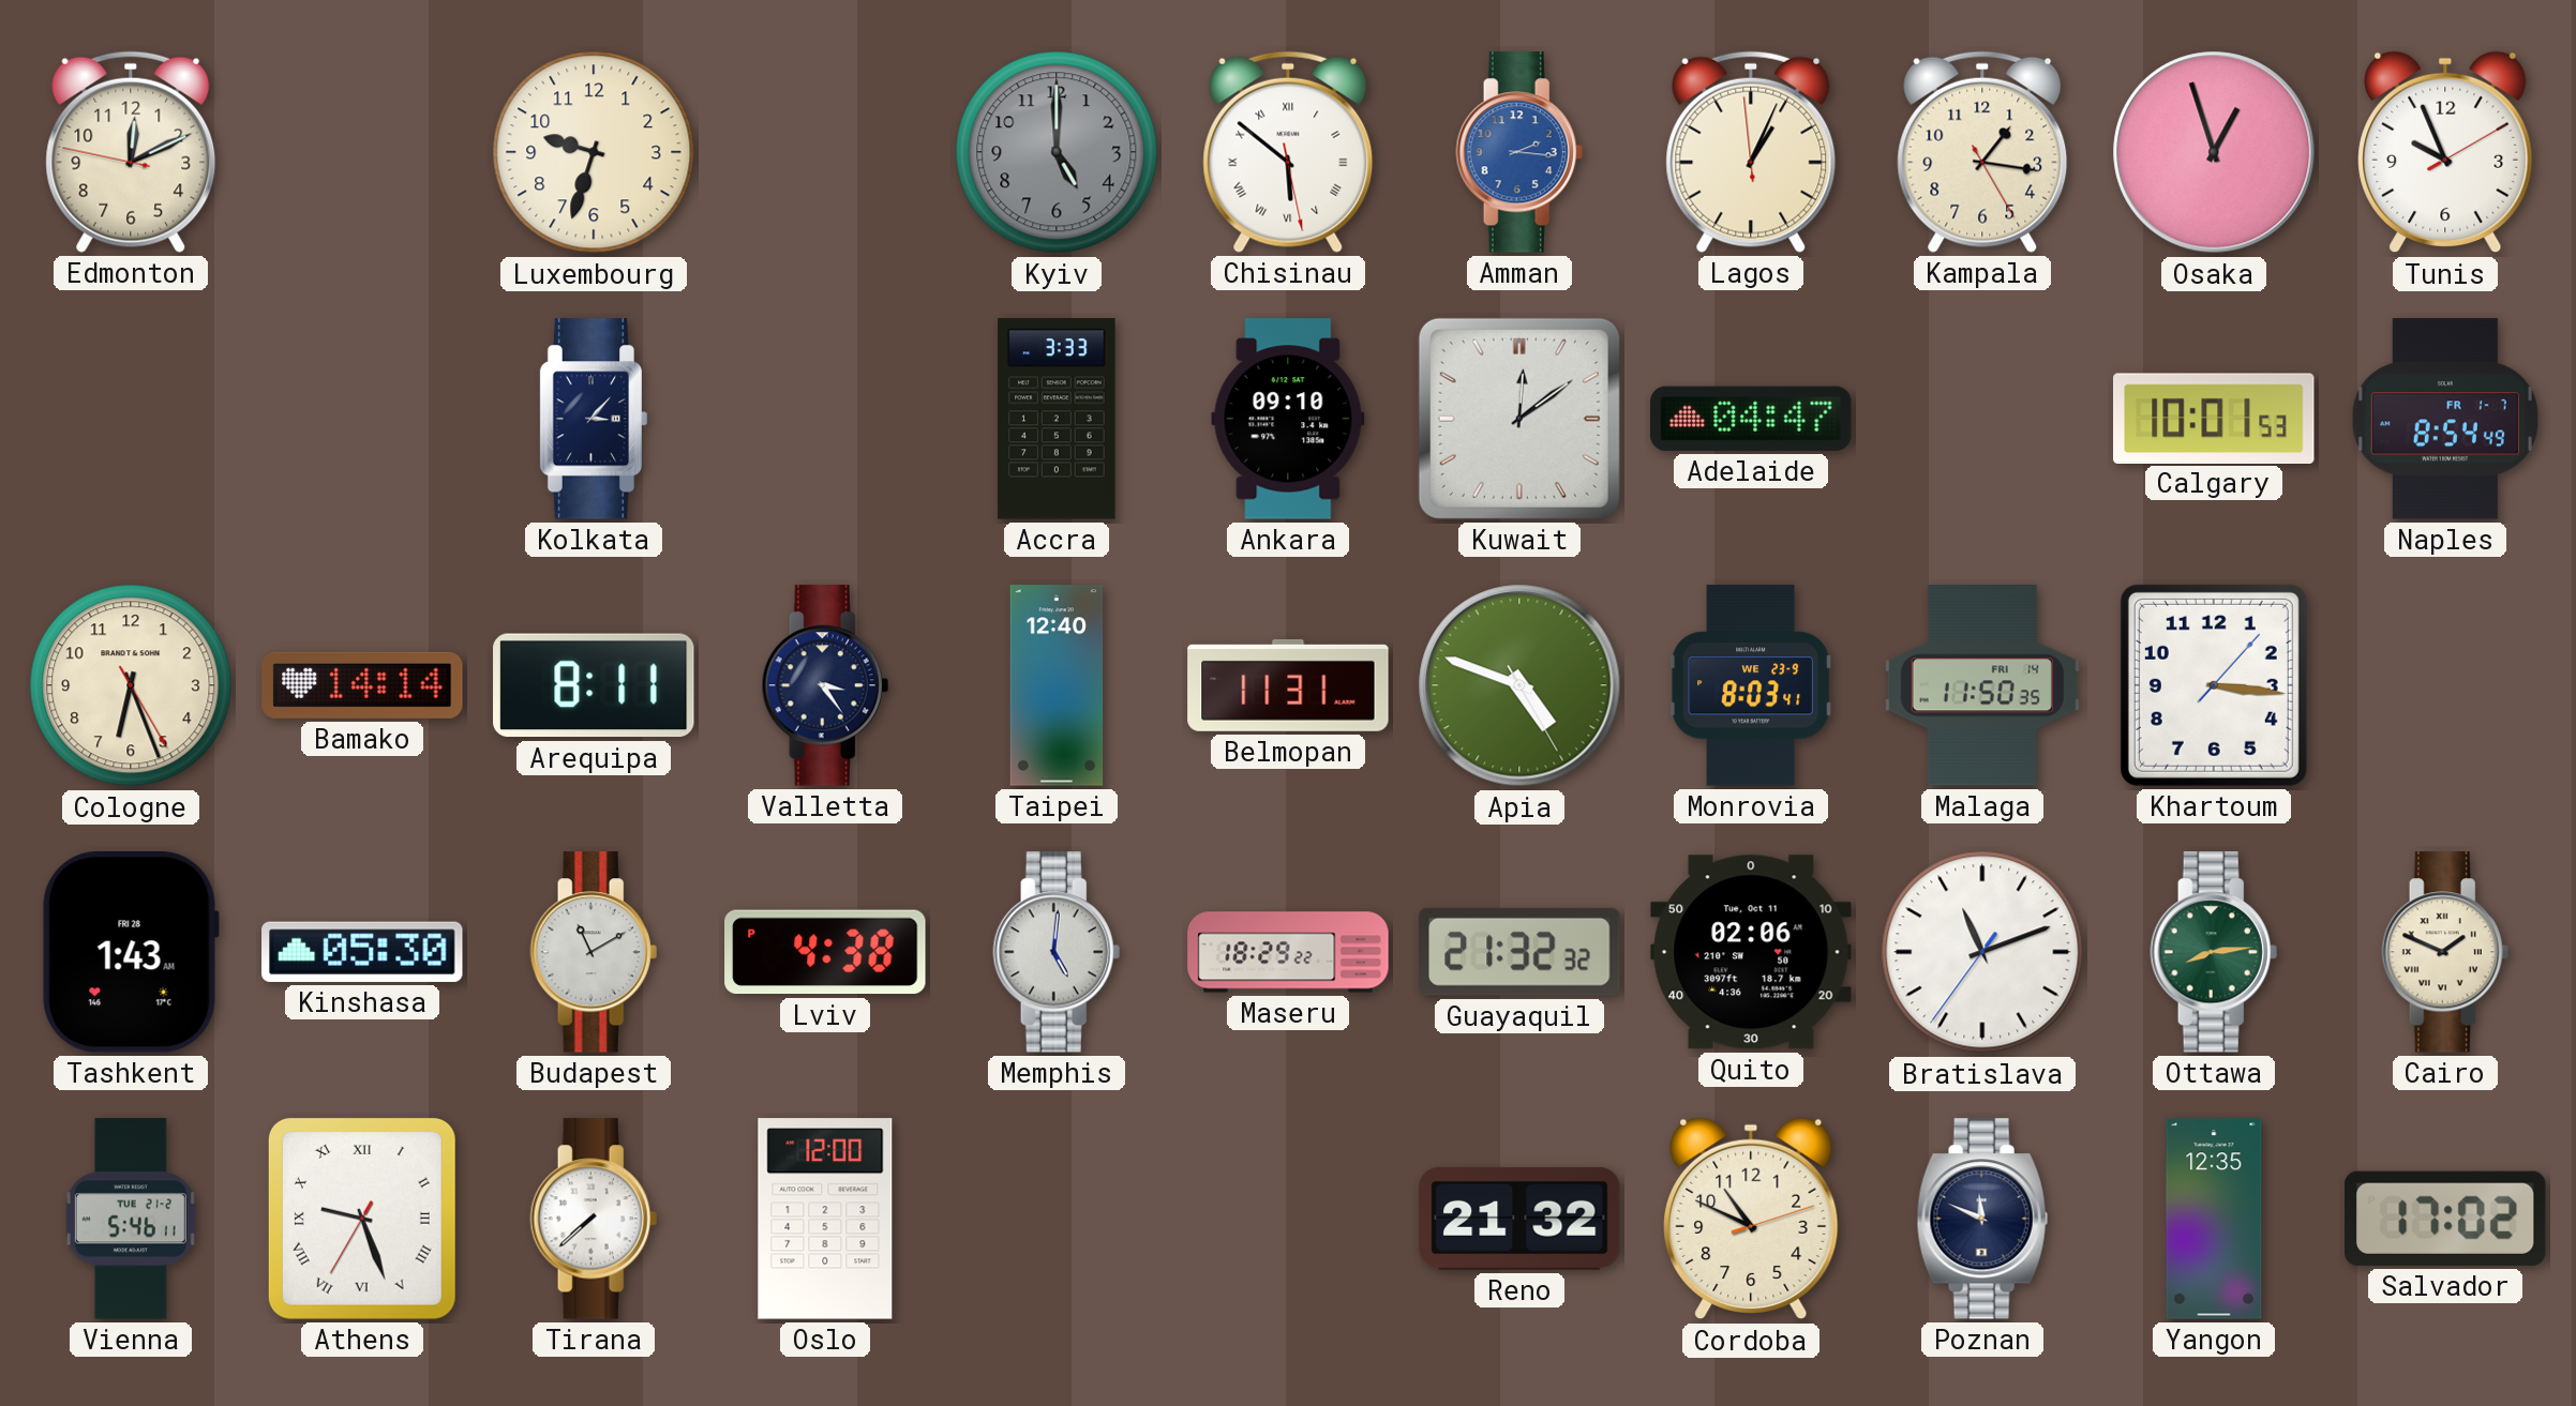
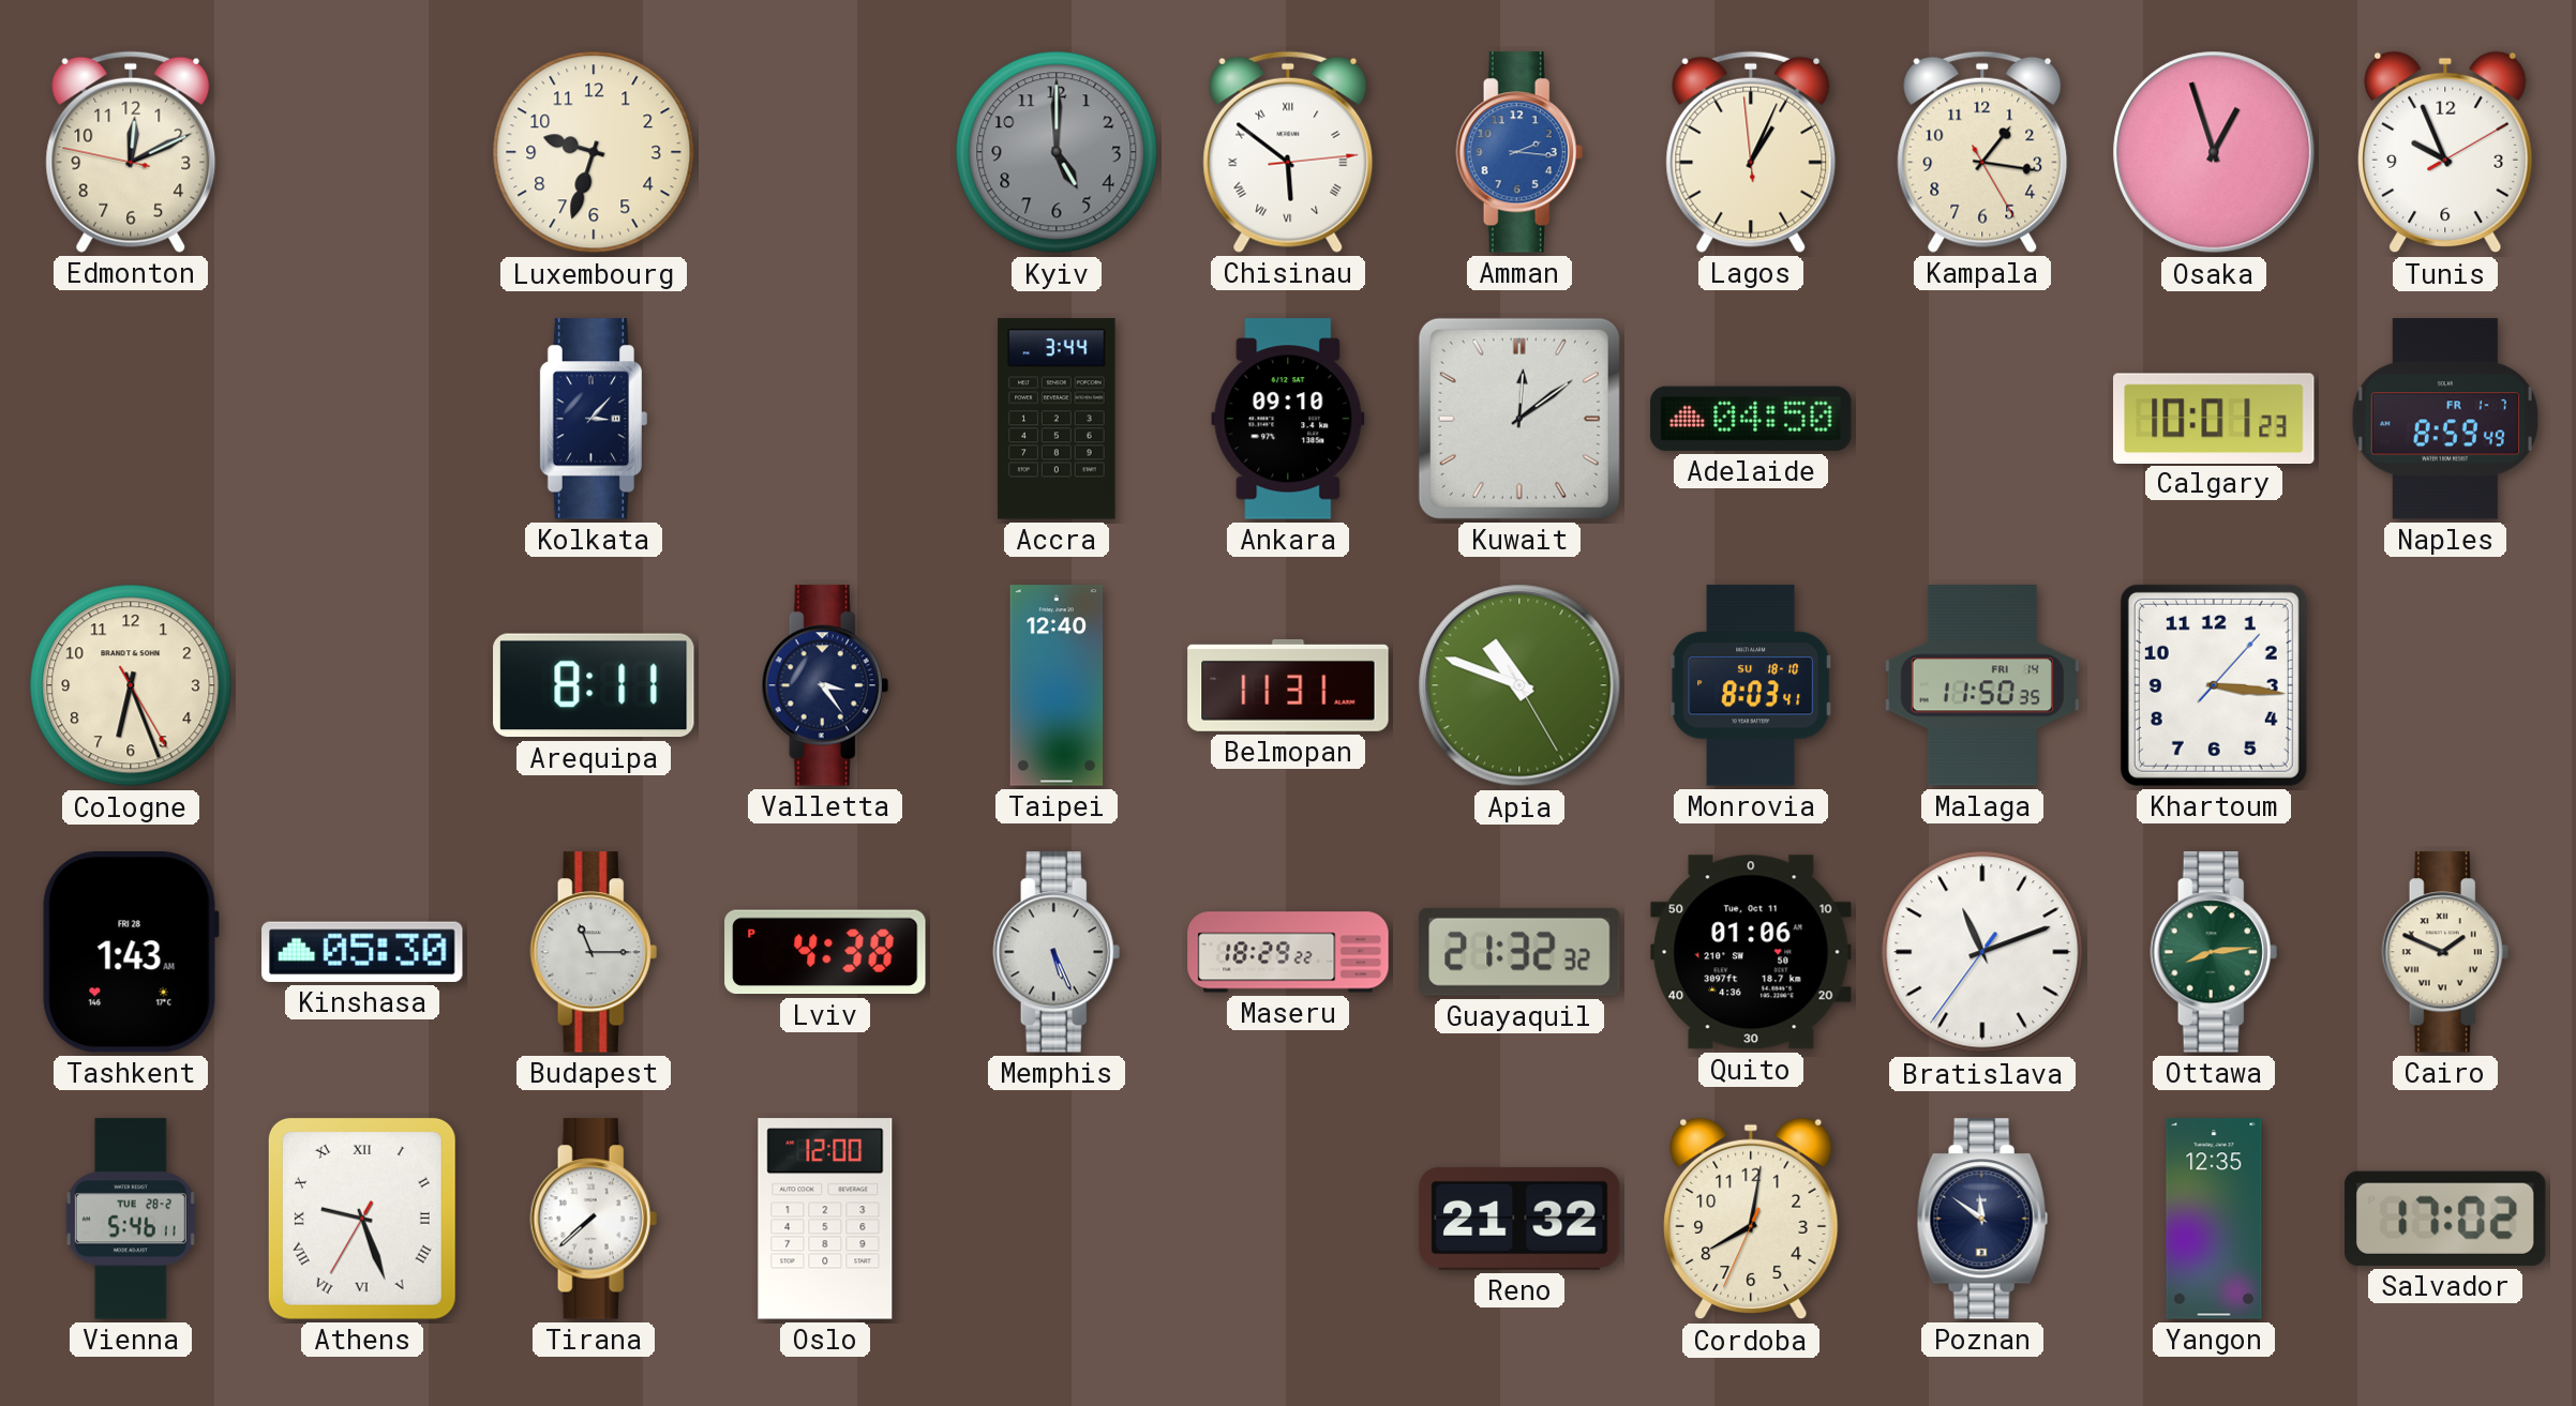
Chisinau: 5:51:28 -> 5:51:14 (1288, 152)
Accra: 3:33 -> 3:44 (1057, 419)
Adelaide: 04:47 -> 04:50 (1751, 419)
Calgary: 10:01:53 -> 10:01:23 (2215, 418)
Naples: 8:54 -> 8:59 (2445, 419)
Bamako: 14:14 -> none (362, 685)
Apia: 4:48 -> 10:48 (1519, 685)
Monrovia date: WE 23-9 -> SU 18-10 (1751, 685)
Budapest: 11:10 -> 11:15 (594, 952)
Memphis: 5:01 -> 5:26 (1057, 952)
Quito: 02:06 -> 01:06 (1751, 952)
Vienna date: TUE 21-2 -> TUE 28-2 (131, 1219)
Cordoba: 10:49 -> 8:01 (1751, 1219)
Poznan: 11:49 -> 11:51 (1982, 1219)
